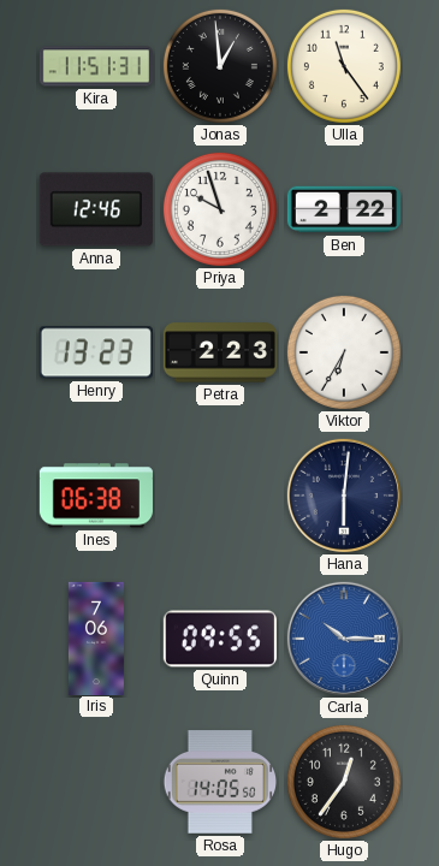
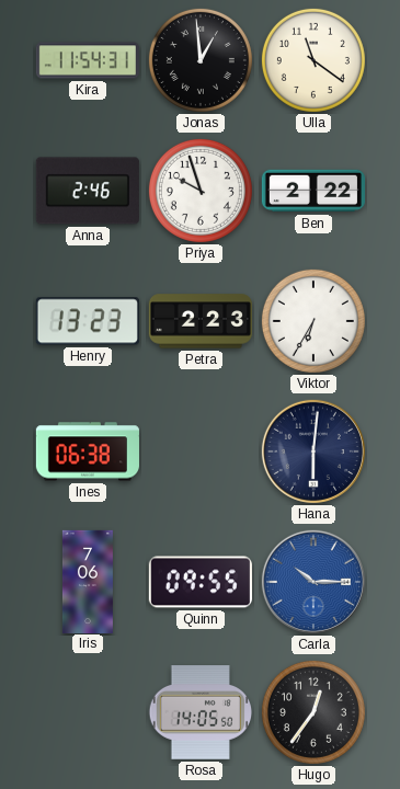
Kira: 11:51 -> 11:54 (88, 60)
Ulla: 11:24 -> 11:21 (313, 60)
Anna: 12:46 -> 2:46 (88, 191)
